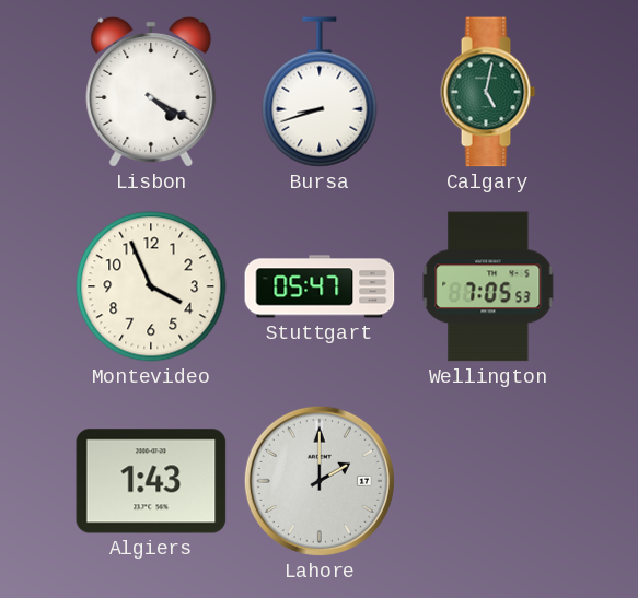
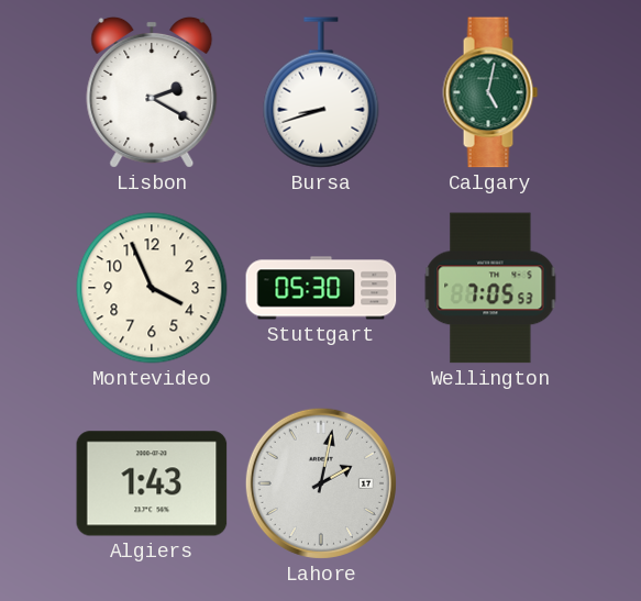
Lisbon: 4:20 -> 2:20 (152, 92)
Stuttgart: 05:47 -> 05:30 (321, 288)
Lahore: 2:00 -> 2:02 (321, 483)
